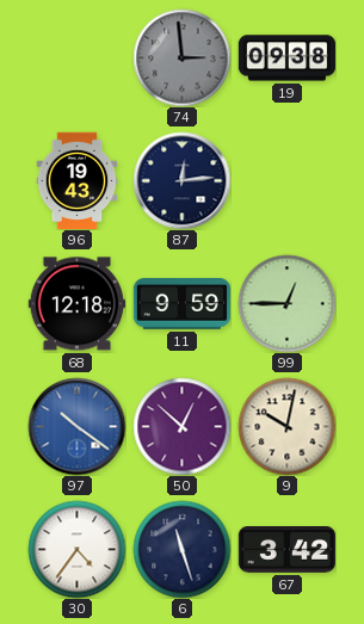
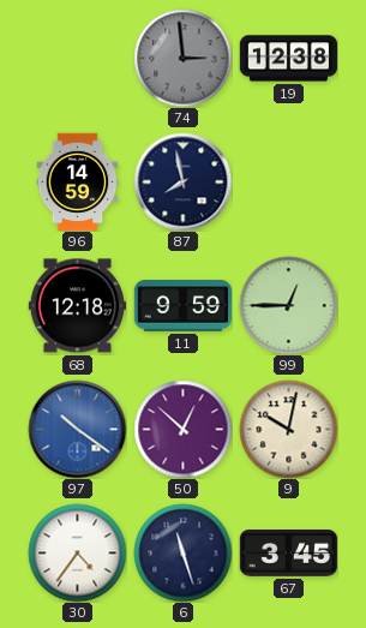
19: 09:38 -> 12:38 (288, 59)
96: 19:43 -> 14:59 (78, 181)
87: 12:14 -> 7:58 (182, 181)
67: 3:42 -> 3:45 (288, 554)
